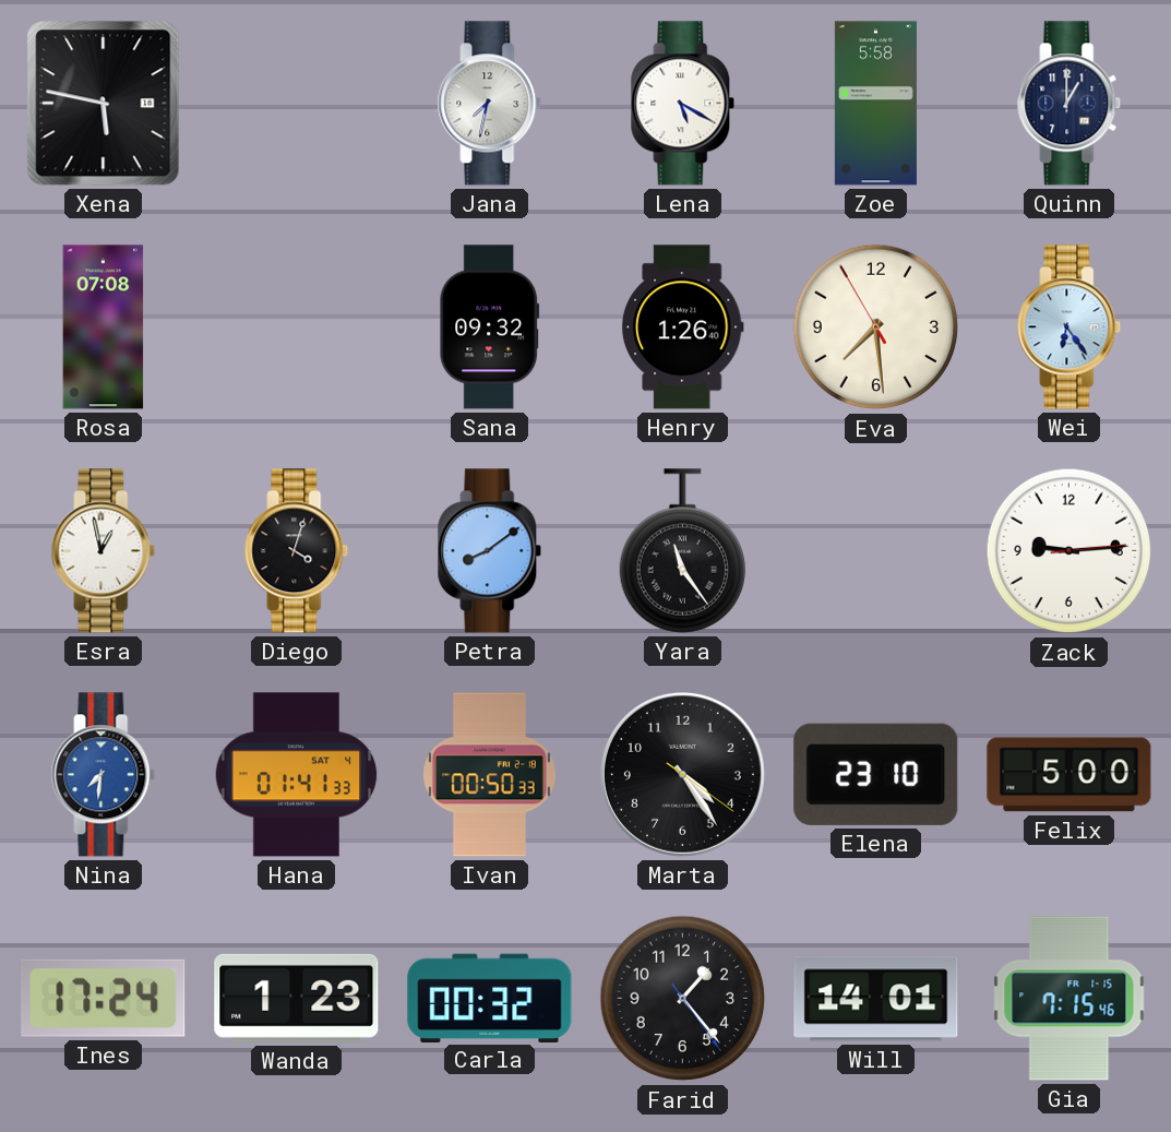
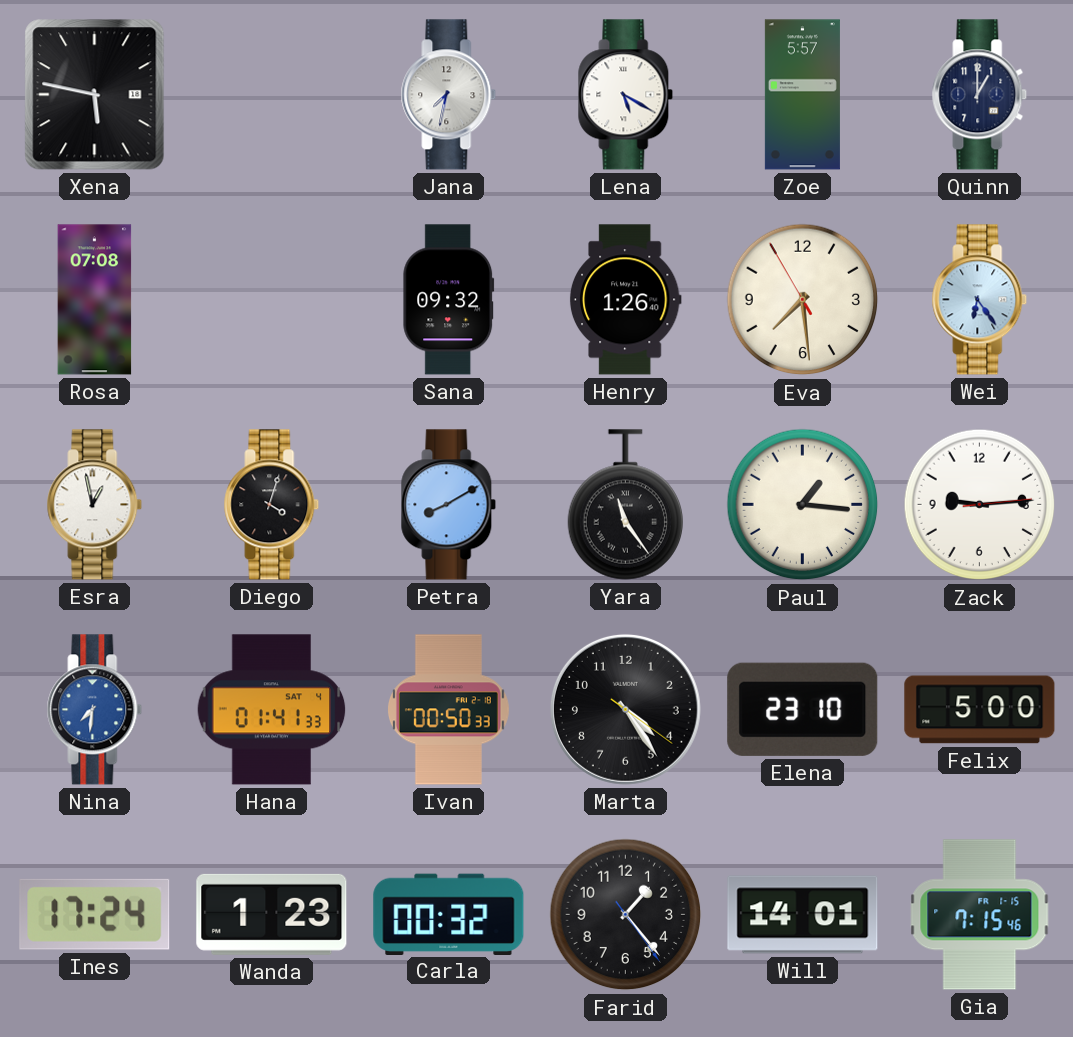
Zoe: 5:58 -> 5:57 (802, 95)
Petra: 8:09 -> 8:10 (449, 505)
Paul: none -> 1:16 (803, 505)
